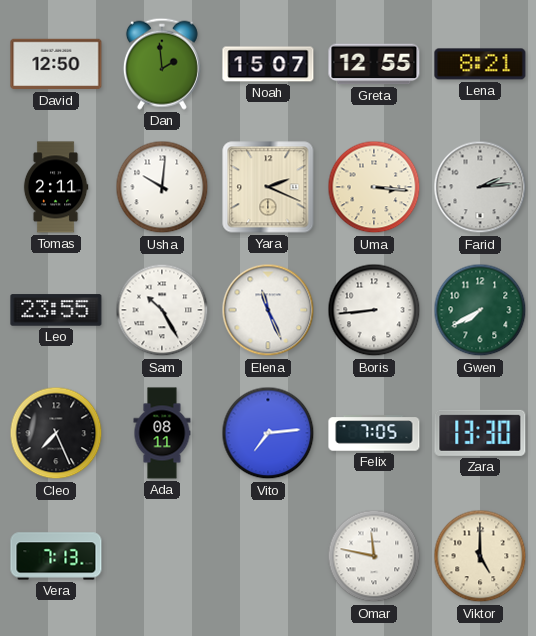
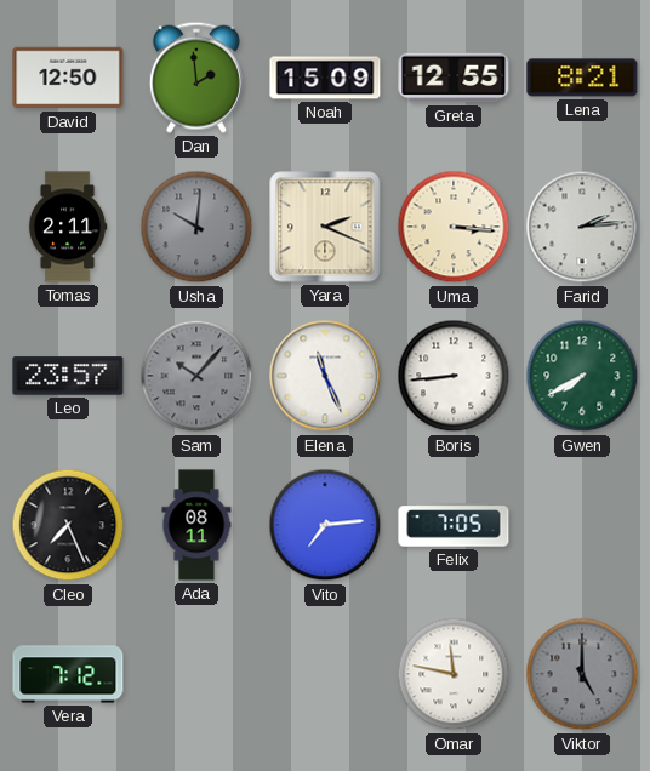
Noah: 15:07 -> 15:09 (325, 78)
Usha dial: white -> grey (196, 227)
Leo: 23:55 -> 23:57 (68, 376)
Sam: 10:25 -> 10:07 (196, 376)
Sam dial: white -> grey (196, 376)
Zara: 13:30 -> none (480, 433)
Vera: 7:13 -> 7:12 (68, 674)
Viktor dial: cream -> grey (582, 674)
